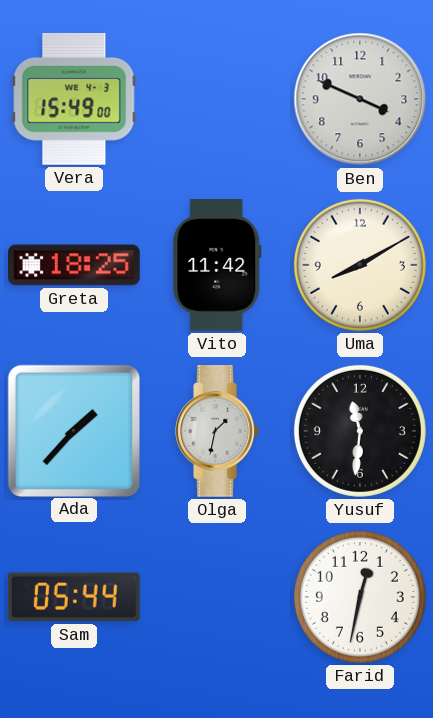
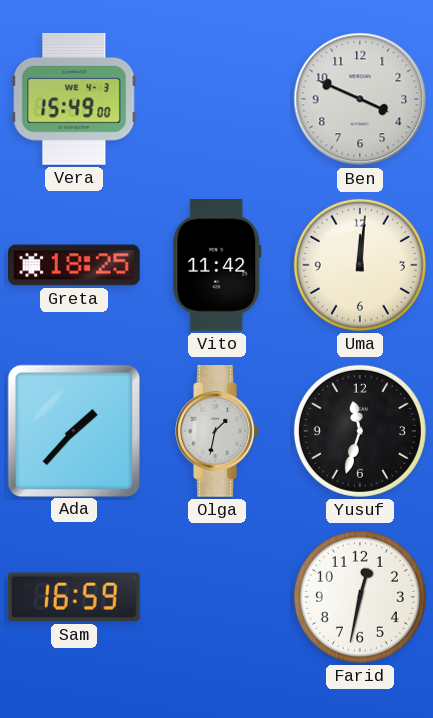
Uma: 8:10 -> 12:01 (360, 265)
Yusuf: 11:31 -> 11:33 (360, 431)
Sam: 05:44 -> 16:59 (74, 597)
